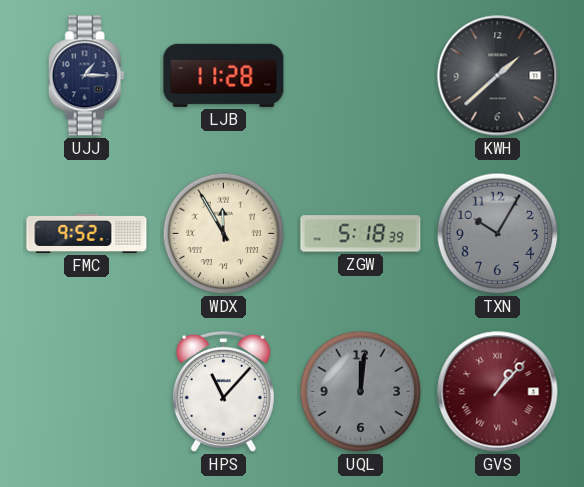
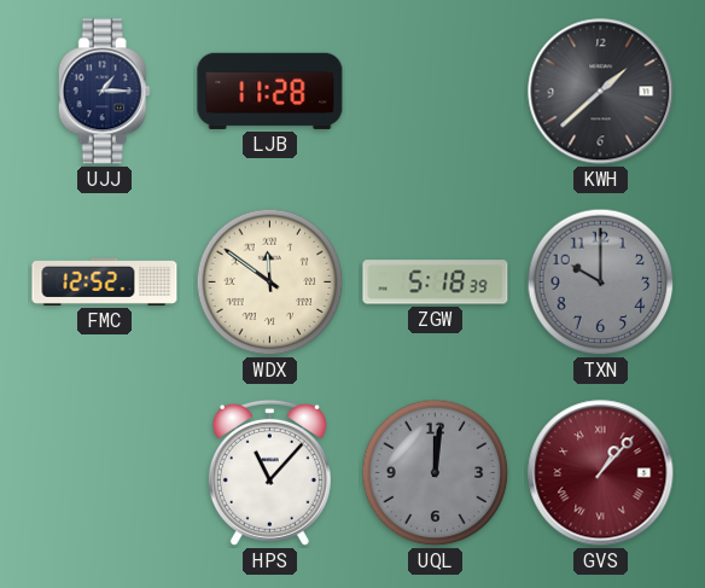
FMC: 9:52 -> 12:52 (105, 281)
WDX: 11:55 -> 11:51 (270, 283)
TXN: 10:05 -> 10:00 (601, 283)
